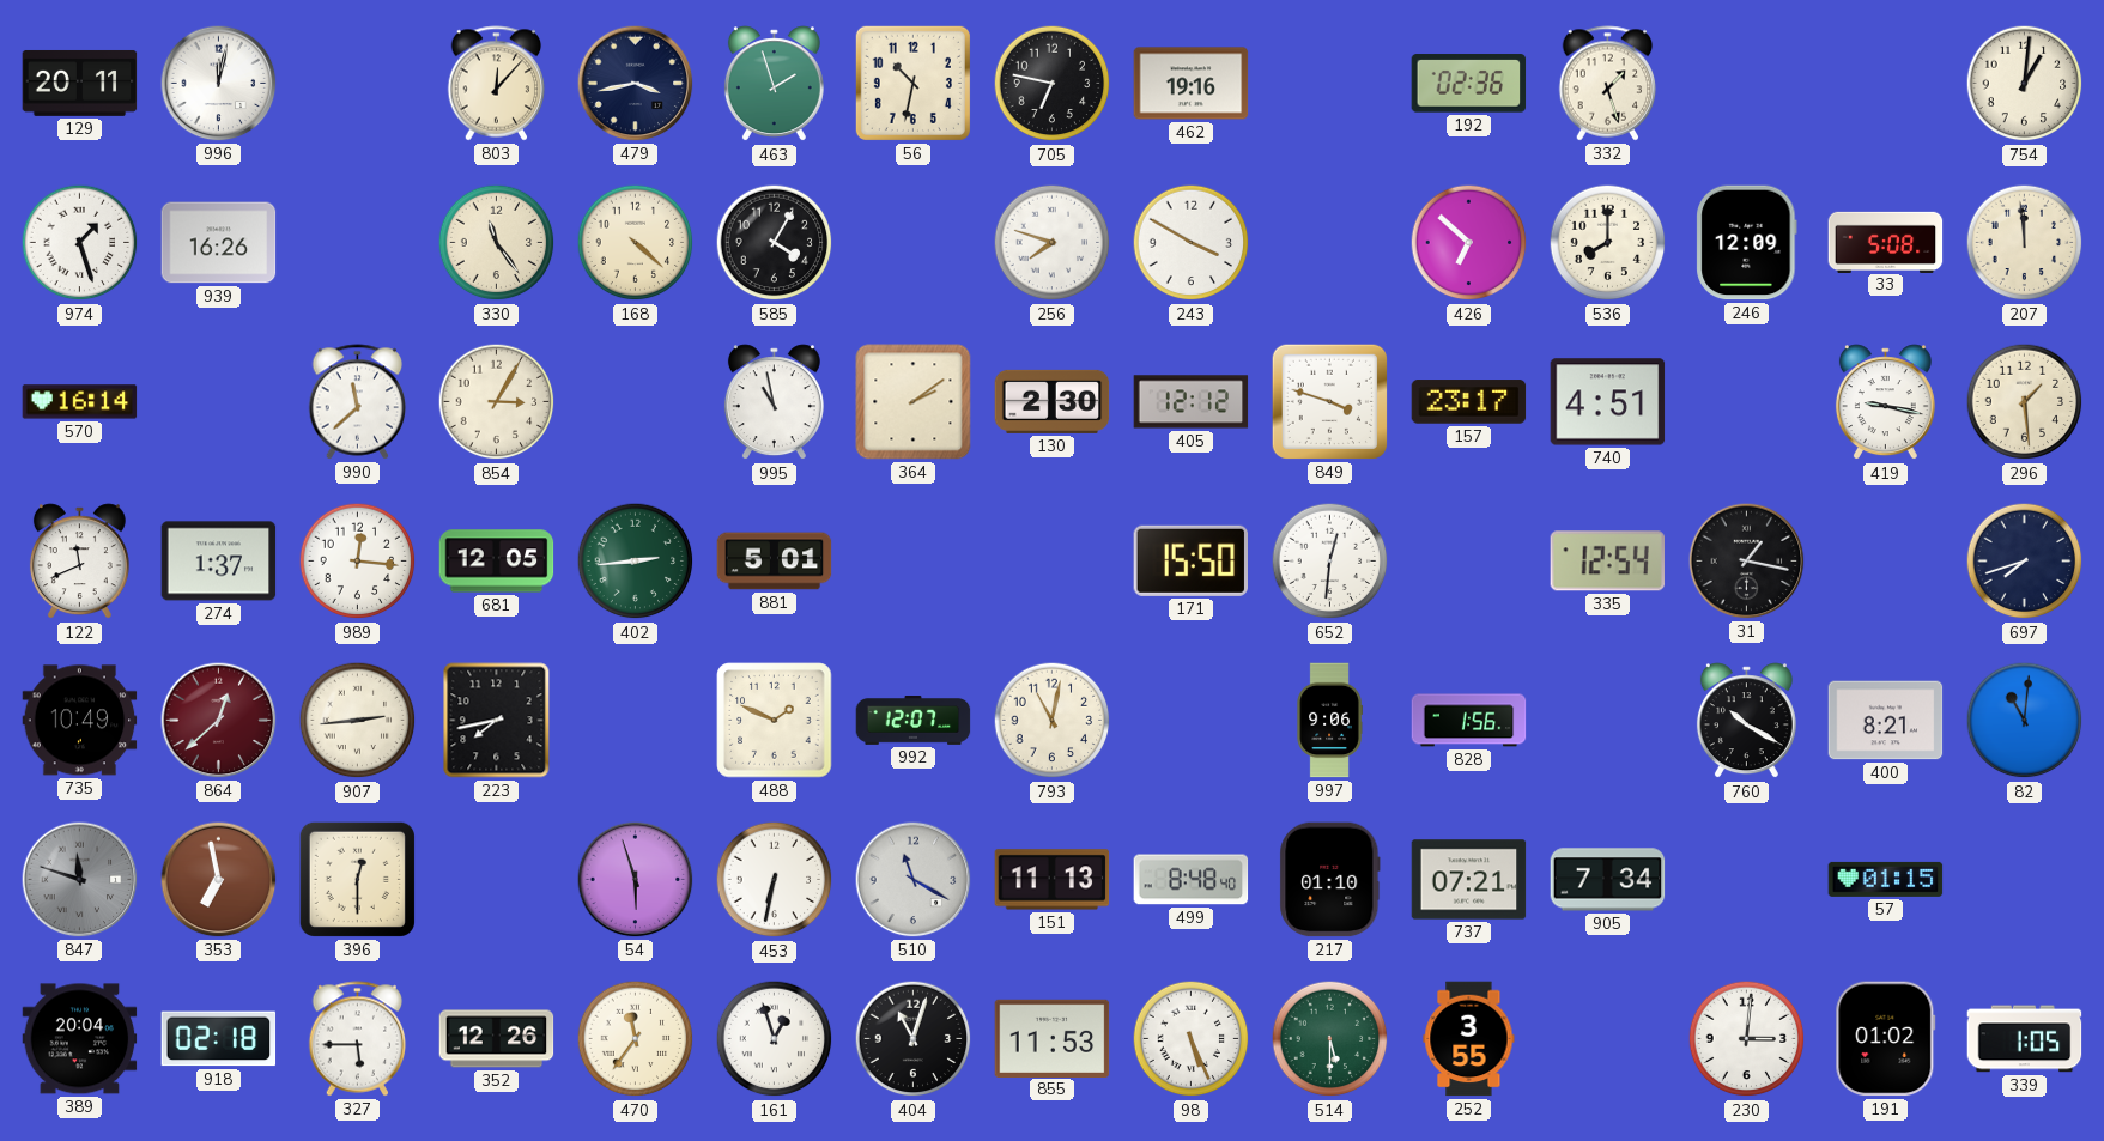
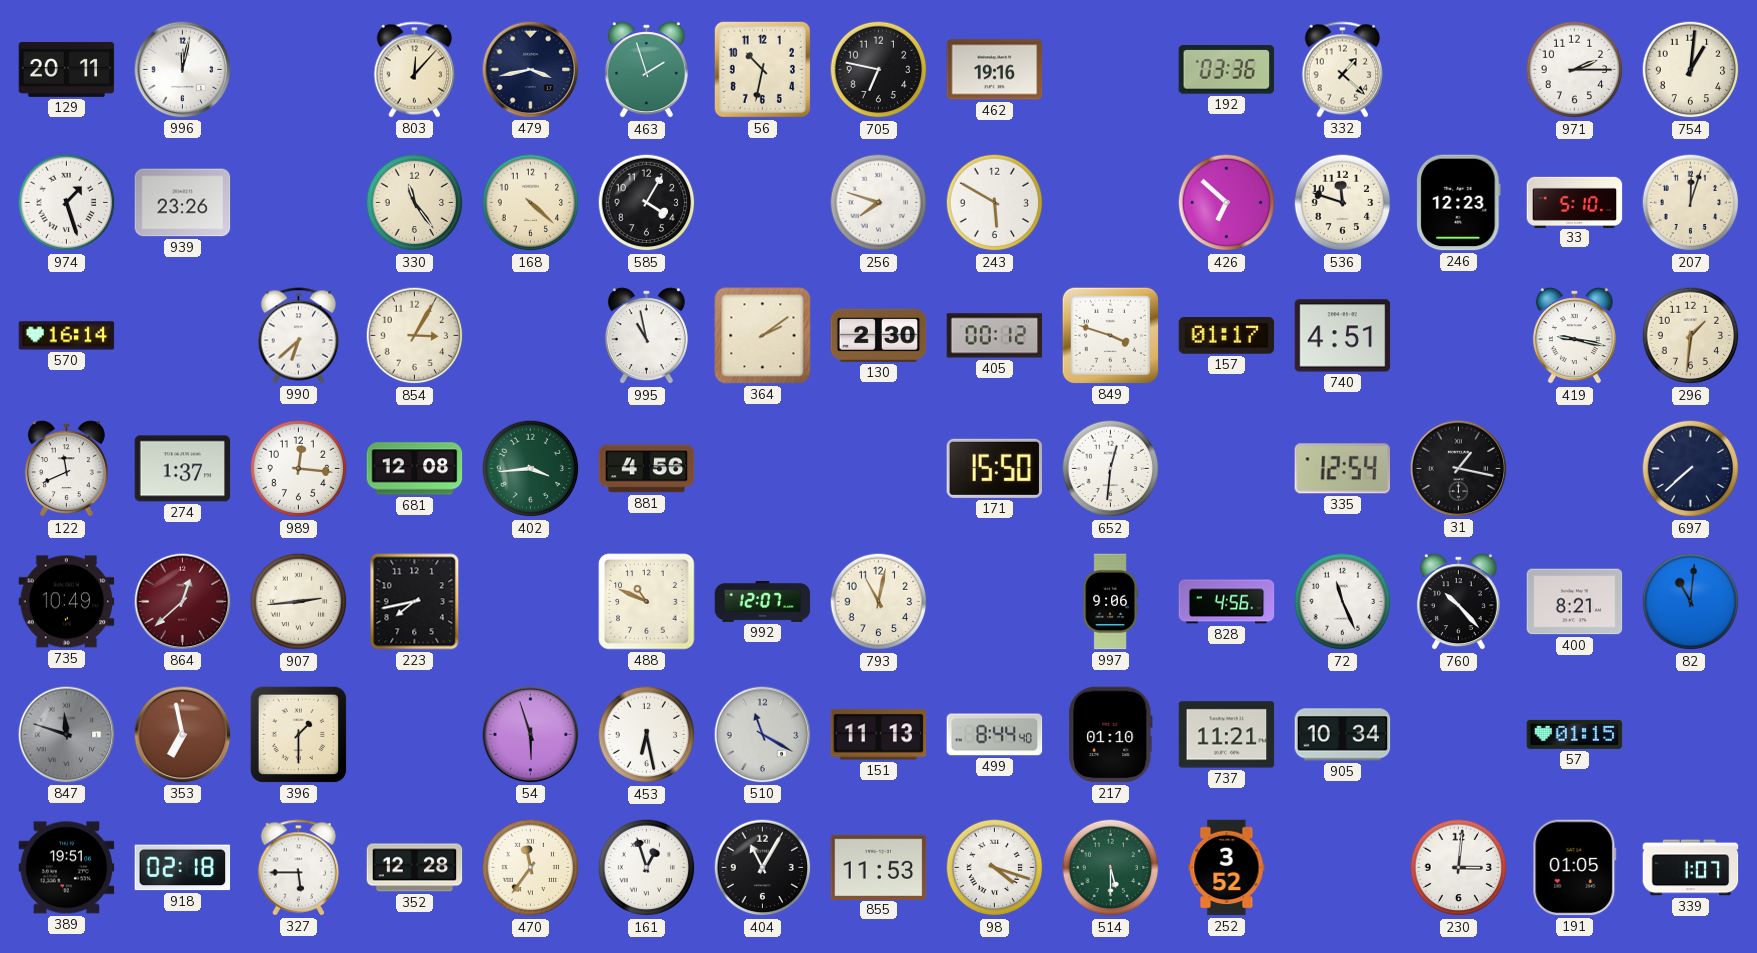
192: 02:36 -> 03:36 (1227, 70)
332: 1:27 -> 1:22 (1343, 70)
971: none -> 2:15 (1575, 70)
939: 16:26 -> 23:26 (183, 203)
243: 3:50 -> 5:50 (995, 203)
536: 8:00 -> 11:48 (1343, 203)
246: 12:09 -> 12:23 (1459, 203)
33: 5:08 -> 5:10 (1575, 202)
207: 11:59 -> 12:03 (1691, 203)
990: 11:38 -> 6:38 (299, 336)
405: 12:12 -> 00:12 (995, 336)
157: 23:17 -> 01:17 (1227, 336)
296: 1:29 -> 1:31 (1691, 336)
681: 12:05 -> 12:08 (415, 469)
402: 2:44 -> 3:44 (531, 469)
881: 5:01 -> 4:56 (647, 469)
697: 7:42 -> 7:38 (1691, 469)
488: 1:49 -> 10:49 (647, 602)
828: 1:56 -> 4:56 (1227, 602)
72: none -> 11:26 (1343, 602)
760: 10:20 -> 10:23 (1458, 602)
396: 12:30 -> 1:30 (298, 734)
453: 6:32 -> 6:28 (647, 735)
499: 8:48 -> 8:44 (995, 735)
737: 07:21 -> 11:21 (1227, 735)
905: 7:34 -> 10:34 (1343, 735)
389: 20:04 -> 19:51 (67, 868)
352: 12:26 -> 12:28 (415, 868)
404: 11:03 -> 11:05 (763, 868)
98: 5:26 -> 4:18 (995, 868)
252: 3:55 -> 3:52 (1227, 868)
191: 01:02 -> 01:05 (1575, 868)
339: 1:05 -> 1:07 (1691, 868)
